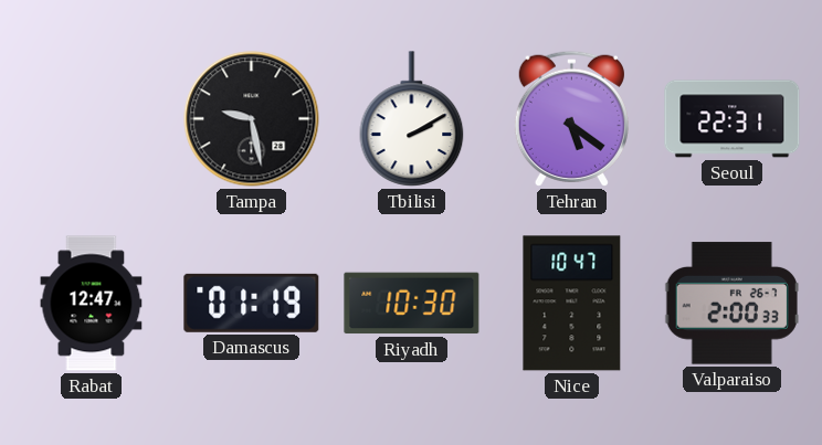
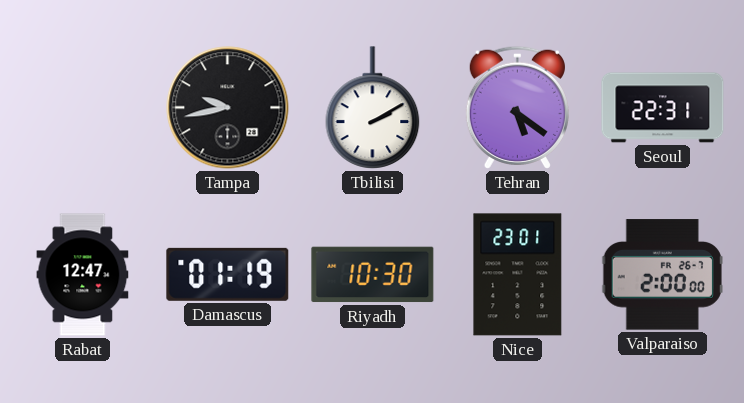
Tampa: 9:28 -> 9:43 (228, 108)
Nice: 10:47 -> 23:01 (518, 275)
Valparaiso: 2:00:33 -> 2:00:00 (662, 275)
